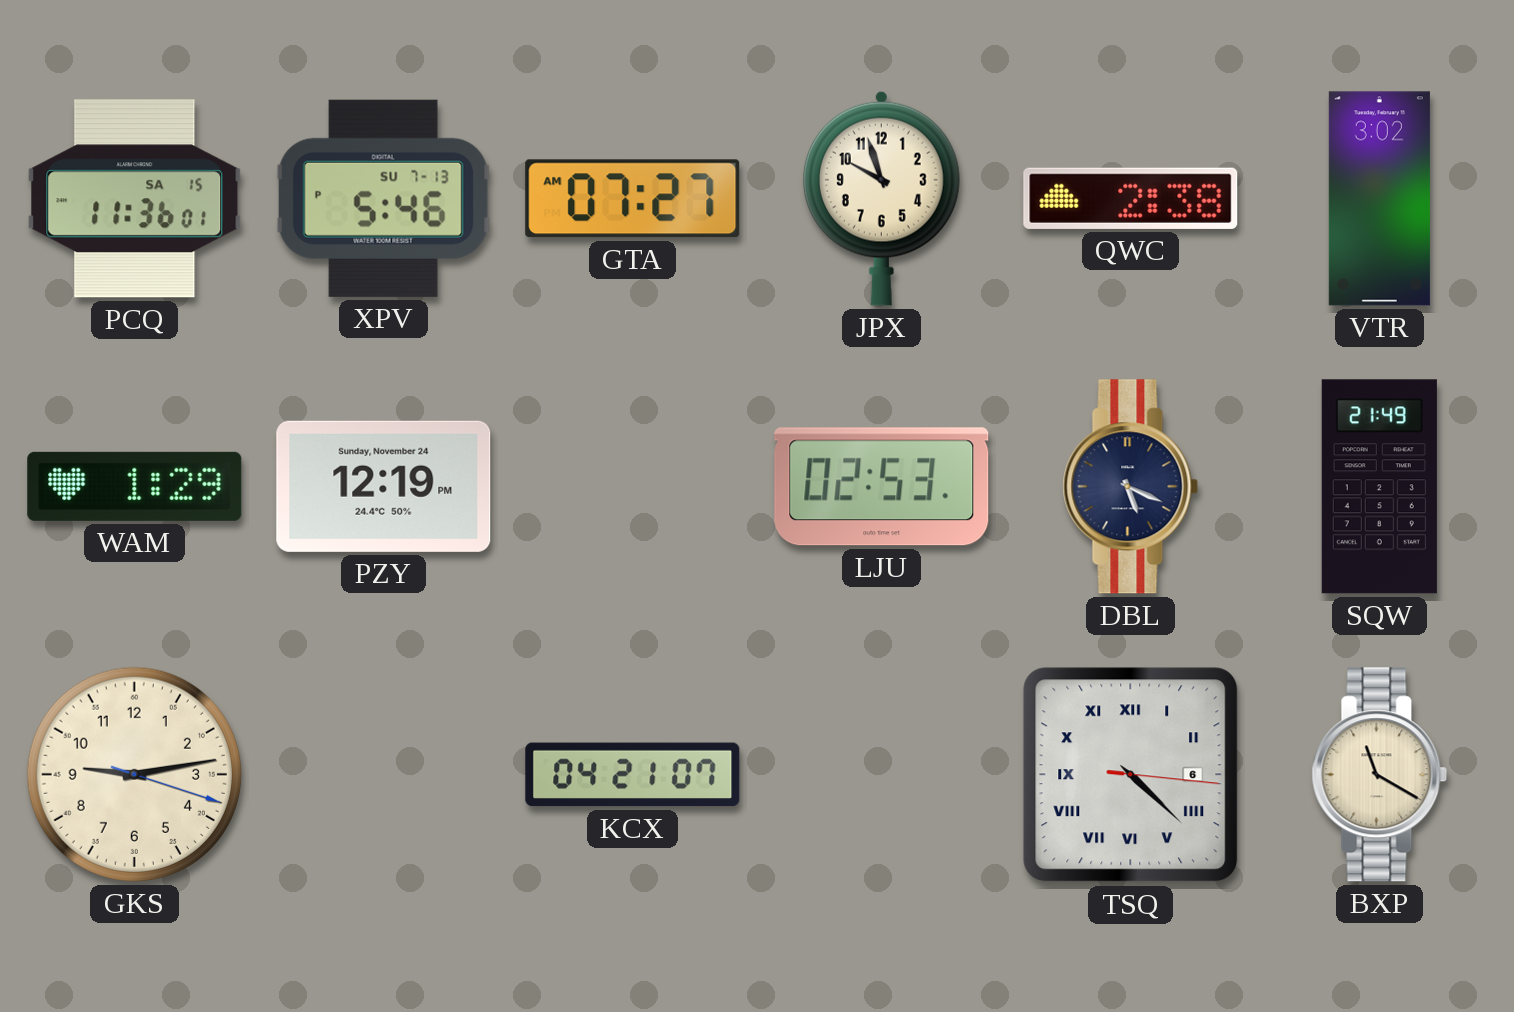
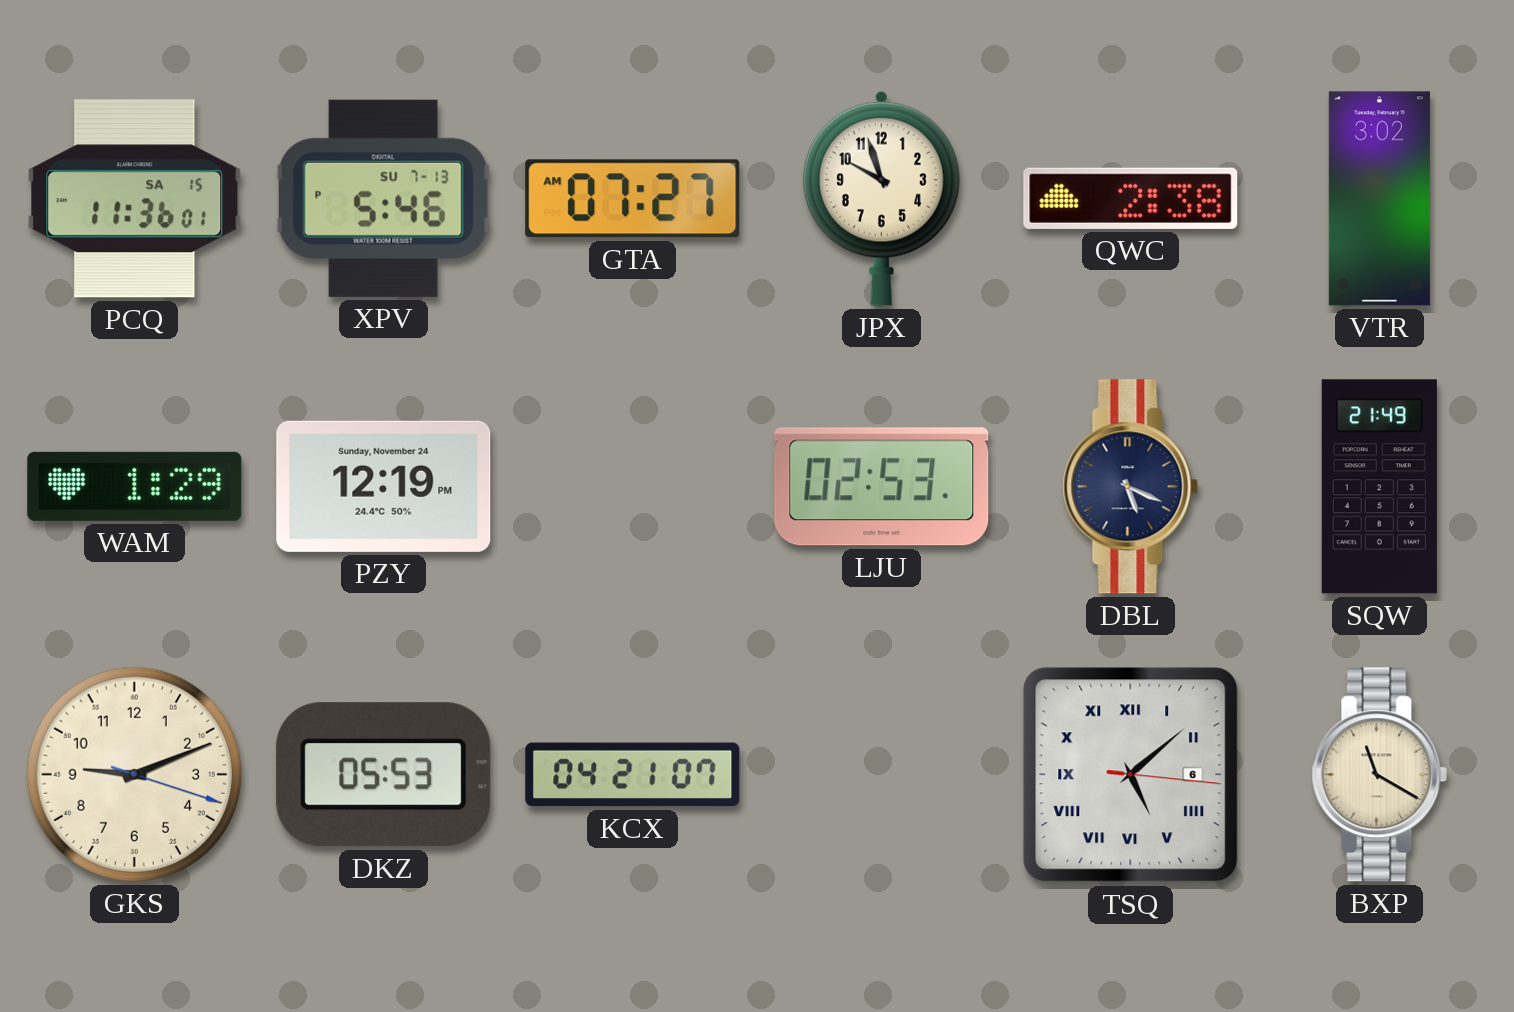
GKS: 9:13 -> 9:11 (134, 774)
DKZ: none -> 05:53 (384, 775)
TSQ: 4:22 -> 5:08 (1131, 775)
